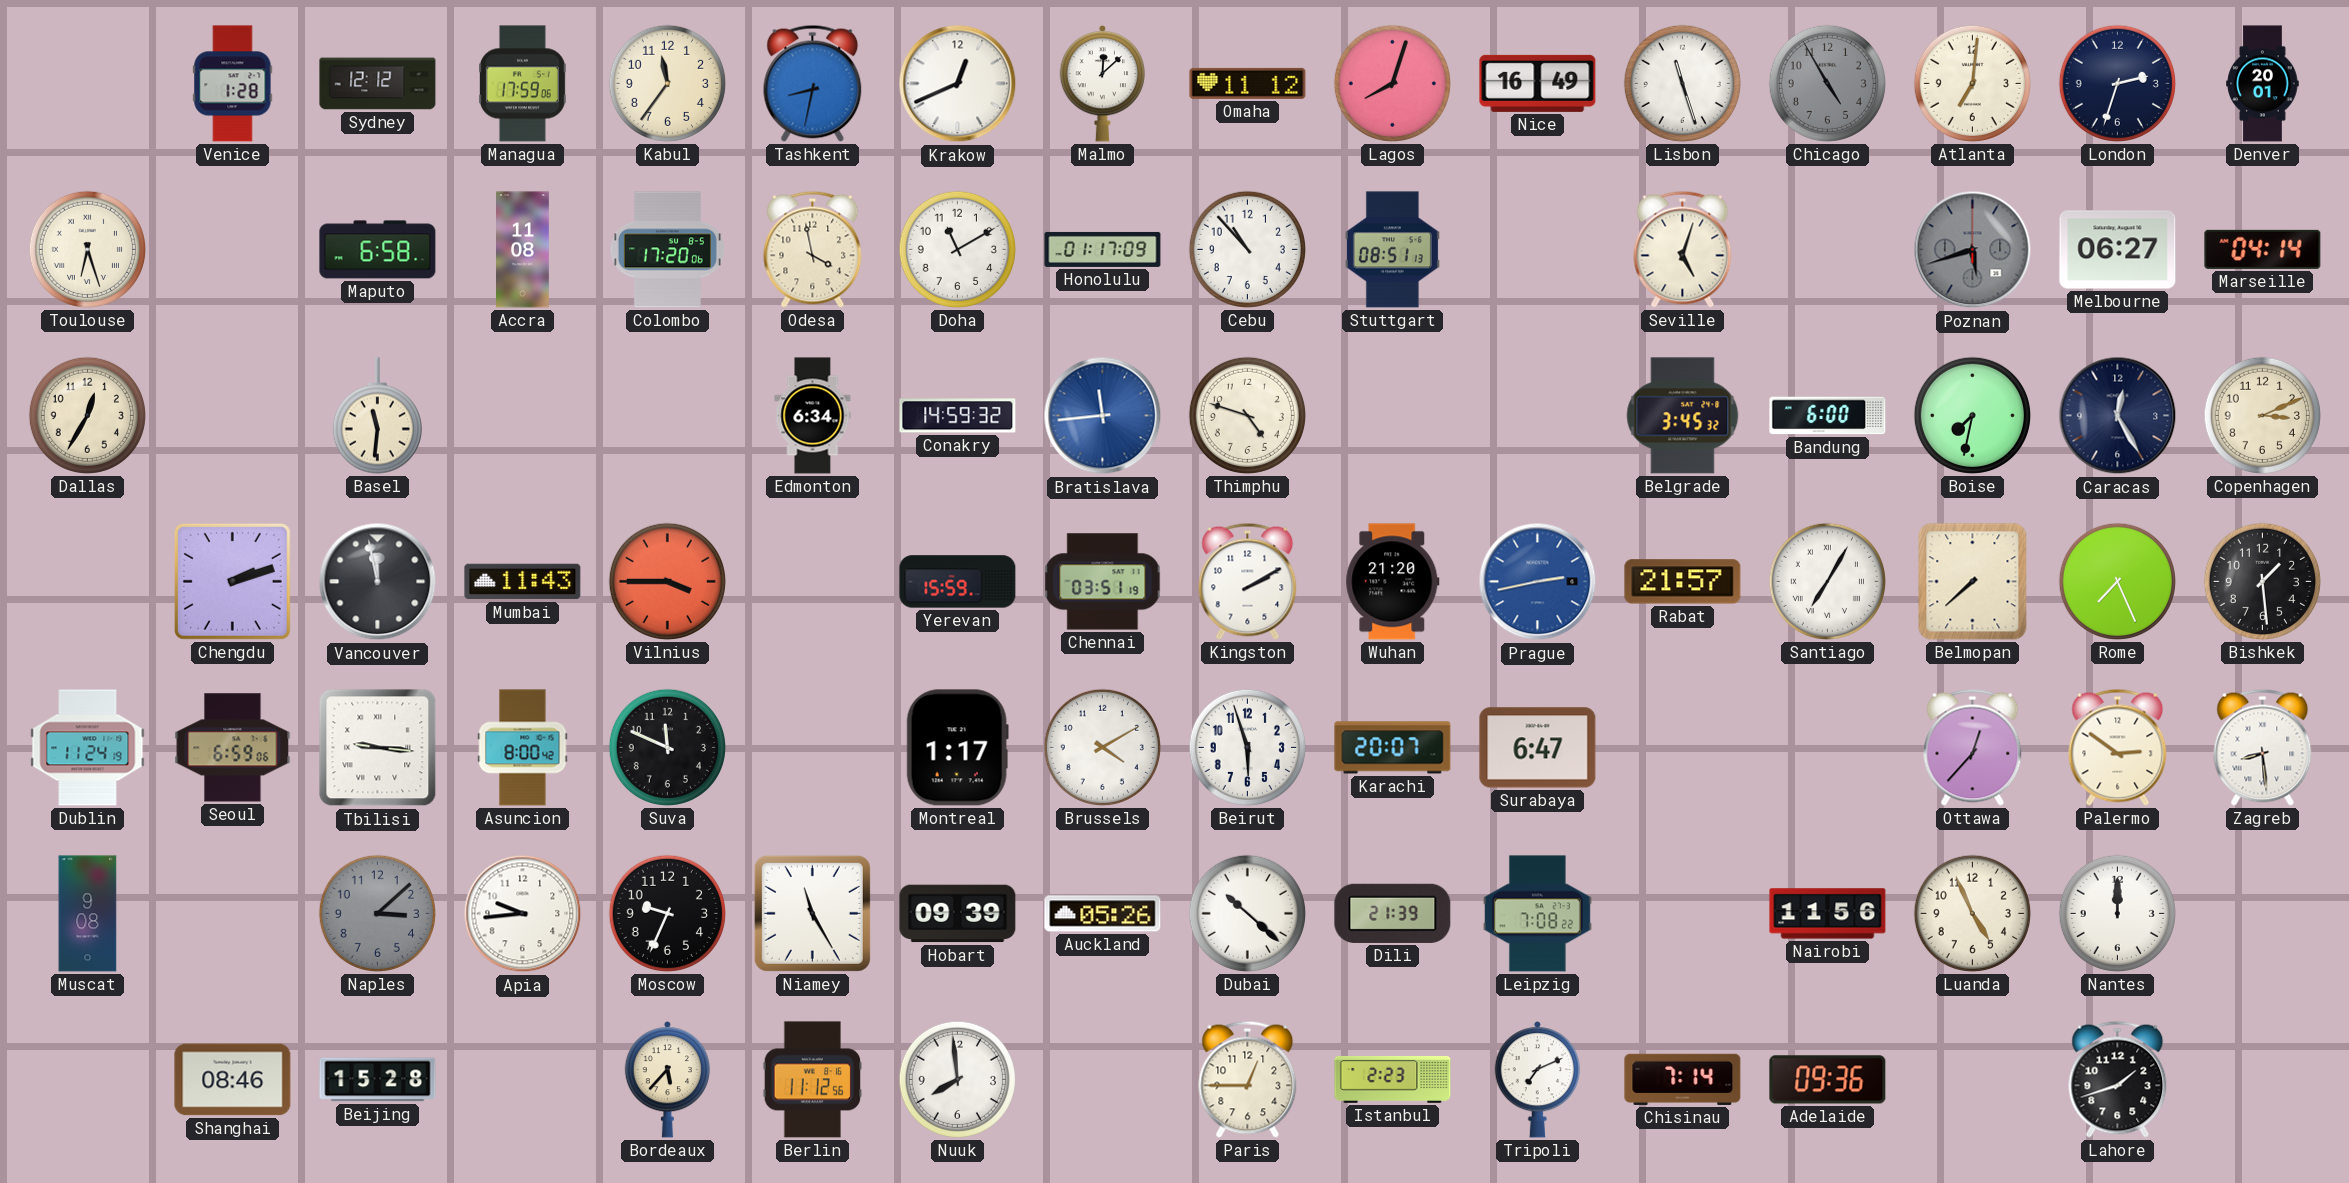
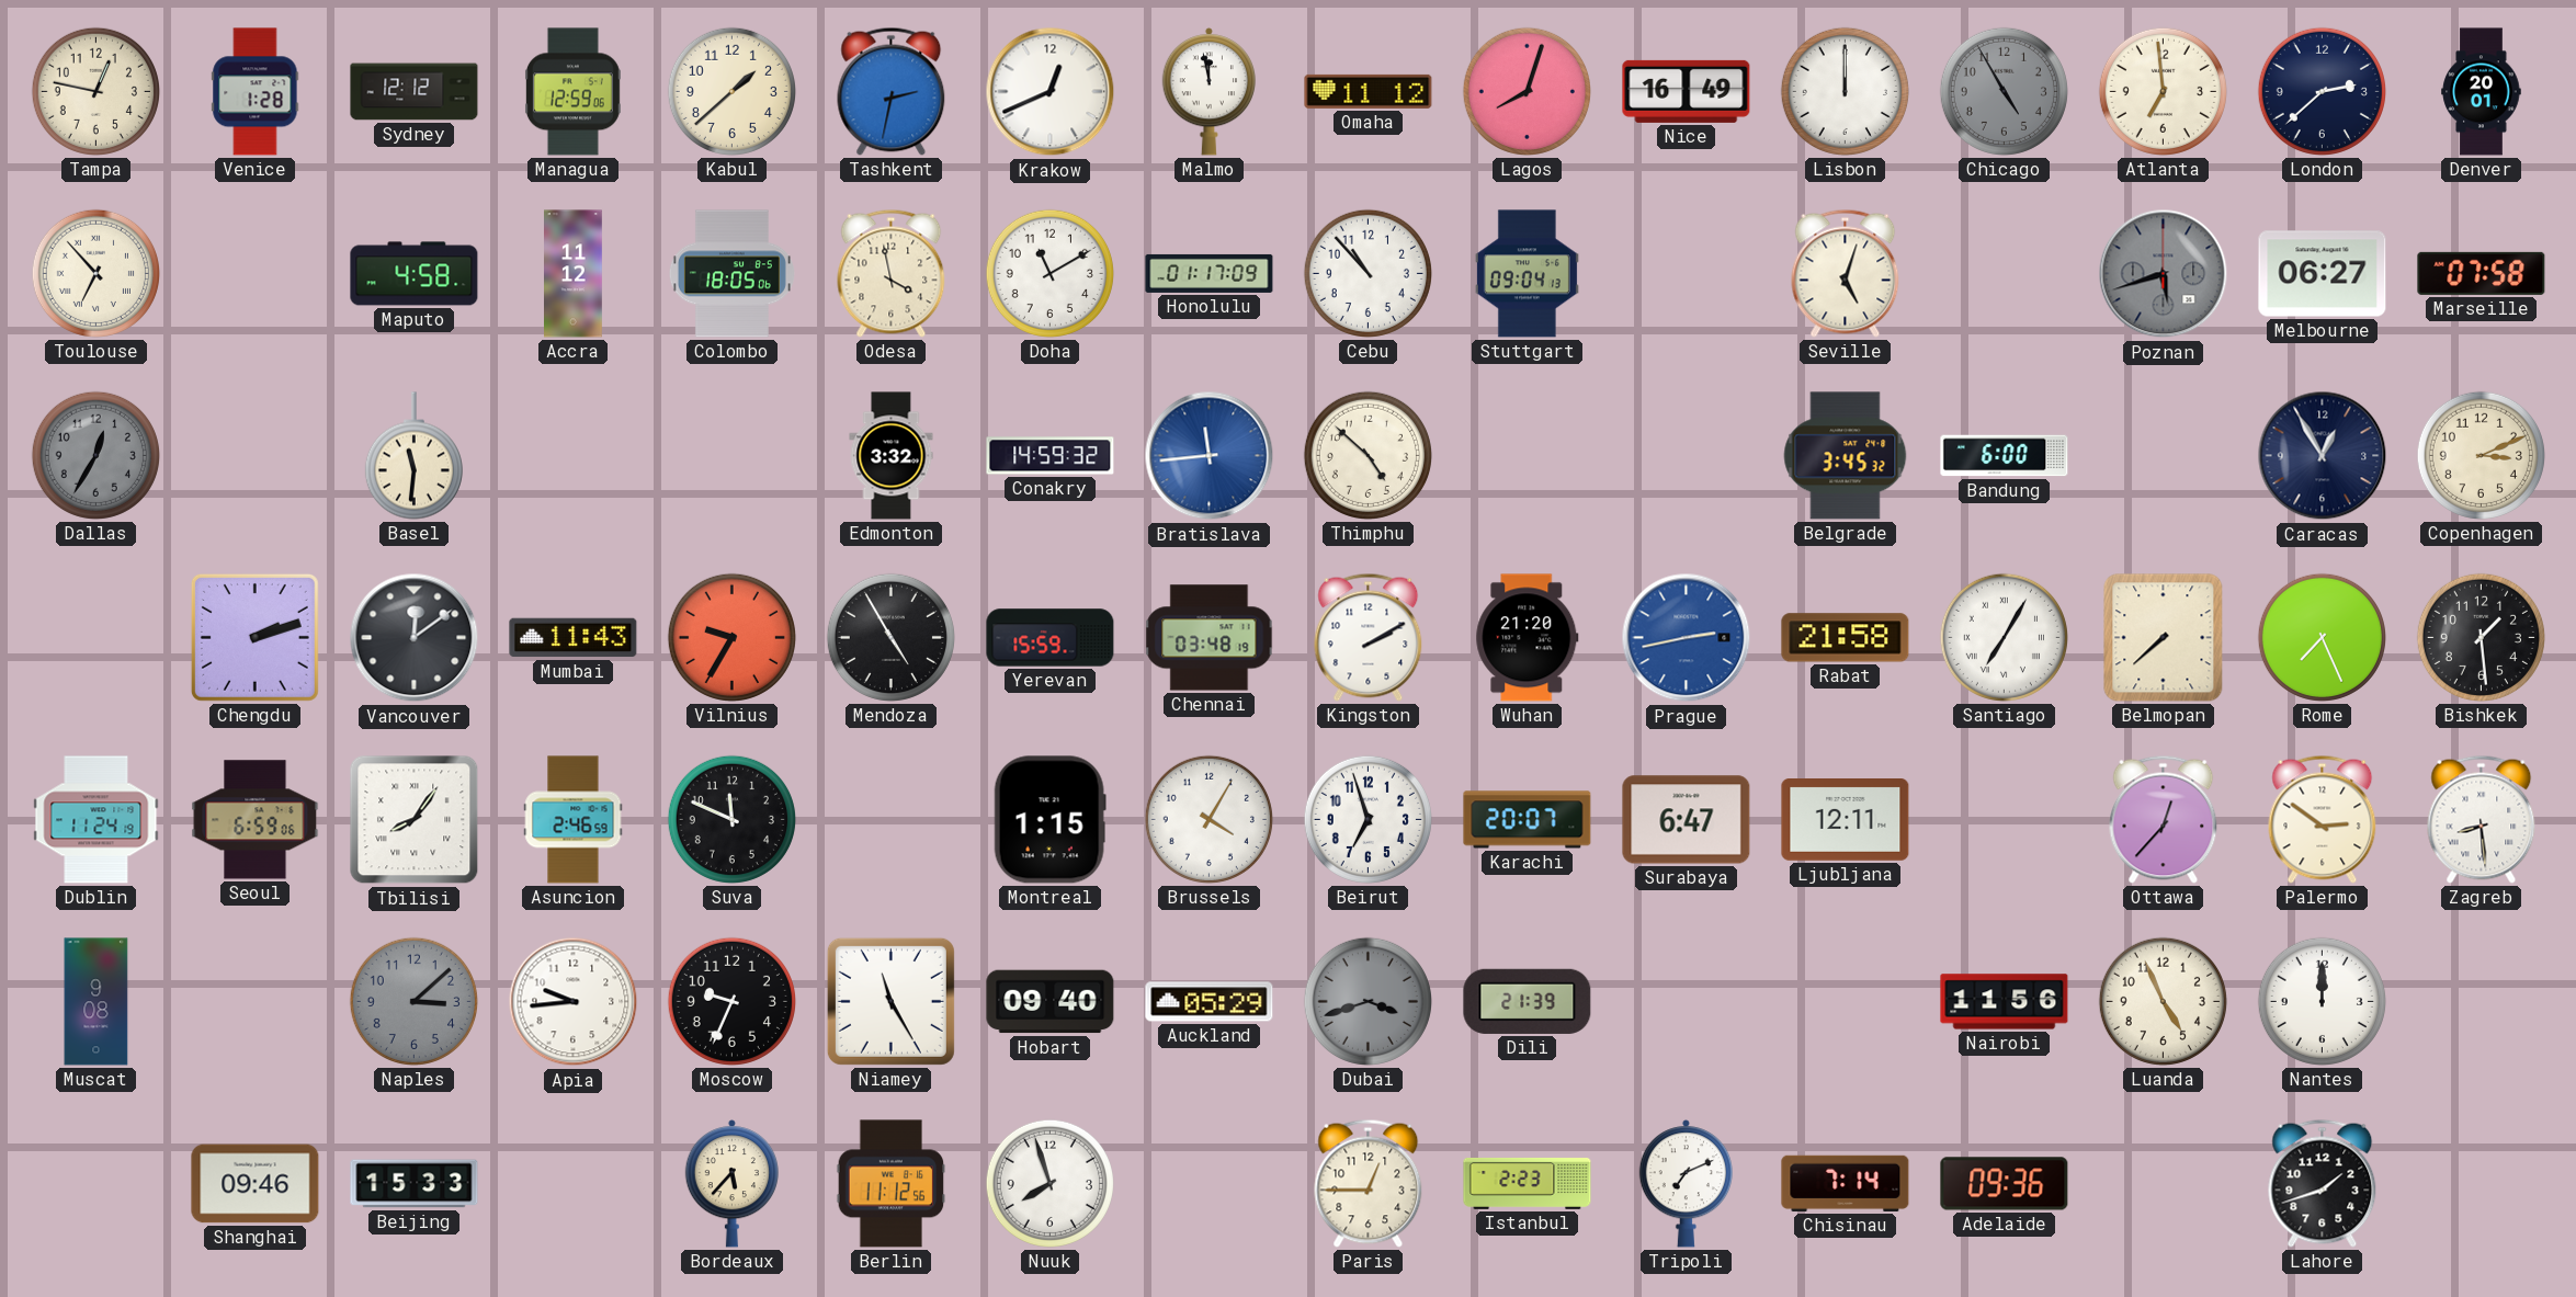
Tampa: none -> 12:47 (95, 91)
Managua: 17:59 -> 12:59 (572, 92)
Kabul: 11:36 -> 1:38 (731, 91)
Tashkent: 8:32 -> 2:32 (892, 91)
Malmo: 12:08 -> 11:58 (1208, 92)
Lisbon: 11:27 -> 12:00 (1845, 91)
Atlanta: 7:01 -> 6:59 (2163, 91)
London: 2:33 -> 2:38 (2322, 91)
Toulouse: 6:27 -> 6:53 (95, 273)
Maputo: 6:58 -> 4:58 (415, 274)
Accra: 11:08 -> 11:12 (574, 274)
Colombo: 17:20 -> 18:05 (731, 274)
Stuttgart: 08:51 -> 09:04 (1527, 274)
Marseille: 04:14 -> 07:58 (2482, 273)
Dallas dial: cream -> grey (95, 455)
Edmonton: 6:34 -> 3:32 (892, 456)
Thimphu: 4:48 -> 4:52 (1368, 455)
Boise: 7:32 -> none (1972, 415)
Caracas: 12:25 -> 12:55 (2323, 456)
Vancouver: 11:58 -> 12:09 (415, 638)
Vilnius: 3:45 -> 9:35 (731, 637)
Mendoza: none -> 4:55 (890, 637)
Chennai: 03:51 -> 03:48 (1210, 638)
Rabat: 21:57 -> 21:58 (1846, 638)
Tbilisi: 9:16 -> 8:06 (415, 820)
Asuncion: 8:00 -> 2:46 (574, 820)
Montreal: 1:17 -> 1:15 (1049, 820)
Brussels: 4:10 -> 4:05 (1208, 819)
Beirut: 5:57 -> 6:57 (1368, 819)
Ljubljana: none -> 12:11 (1846, 820)
Hobart: 09:39 -> 09:40 (1051, 1002)
Auckland: 05:26 -> 05:29 (1210, 1002)
Dubai: 10:22 -> 3:42 (1368, 1001)
Dubai dial: white -> grey (1368, 1001)
Leipzig: 7:08 -> none (1537, 914)
Shanghai: 08:46 -> 09:46 (256, 1184)
Beijing: 15:28 -> 15:33 (415, 1184)
Nuuk: 7:59 -> 7:57 (1049, 1183)
